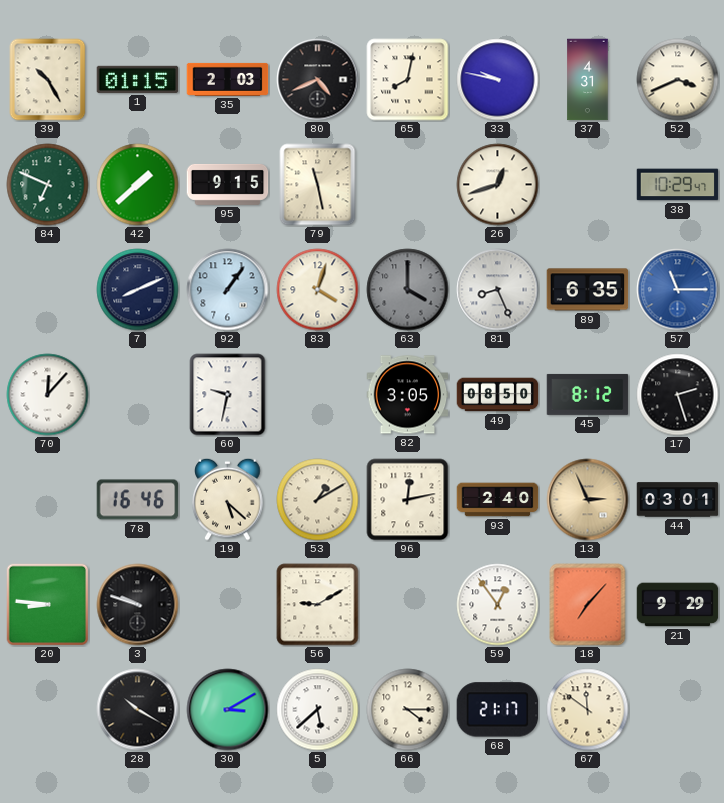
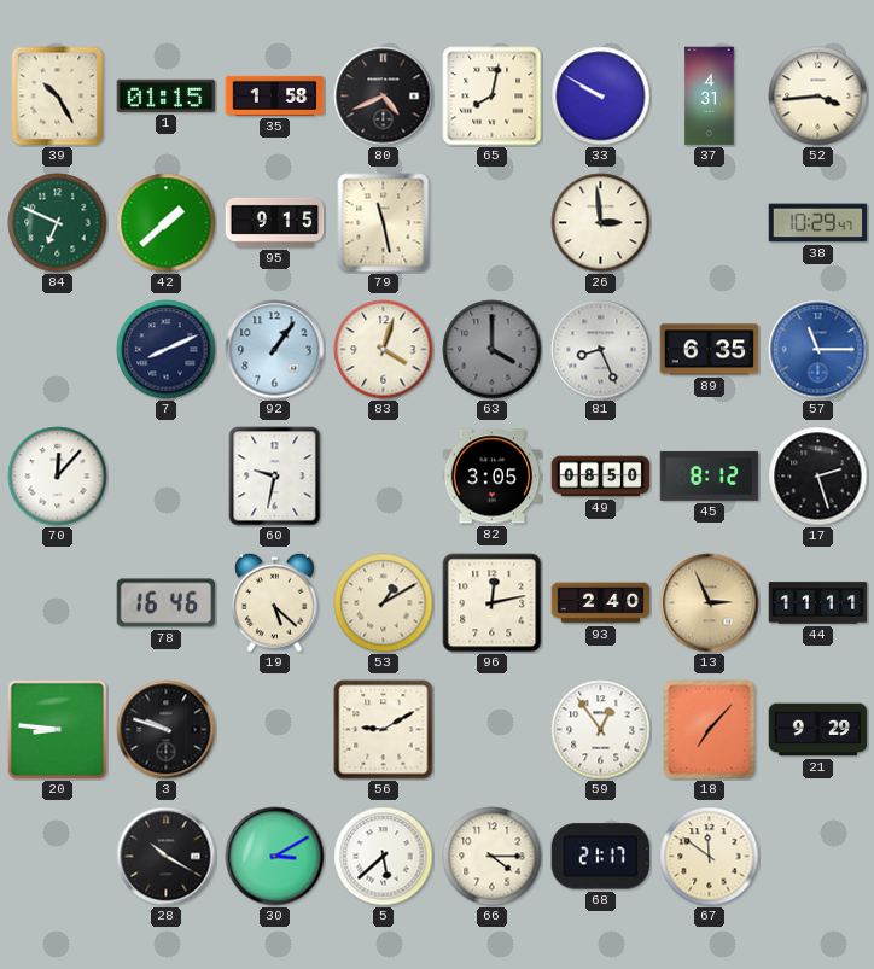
35: 2:03 -> 1:58 (275, 95)
33: 9:47 -> 9:50 (601, 97)
52: 3:41 -> 3:44 (818, 97)
26: 12:42 -> 2:59 (601, 223)
44: 03:01 -> 11:11 (818, 603)
